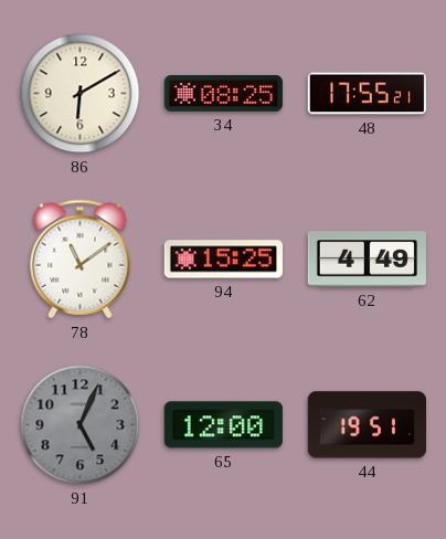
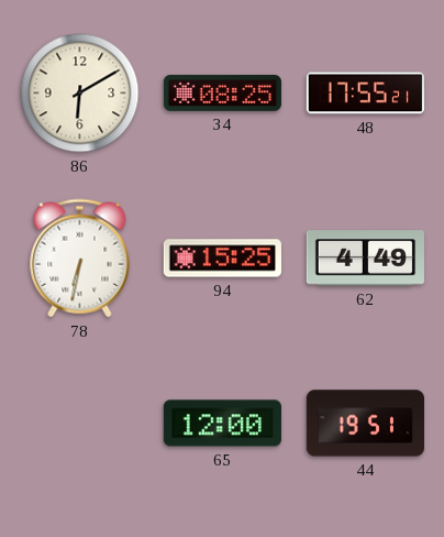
78: 11:09 -> 6:32 (80, 259)
91: 5:04 -> none (81, 425)
